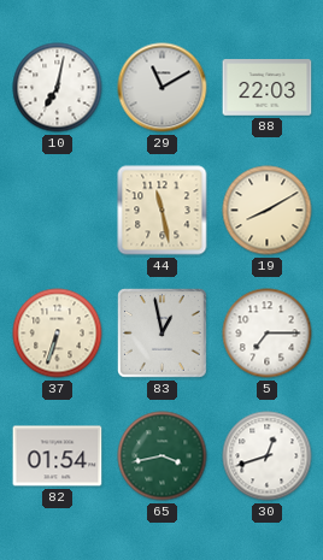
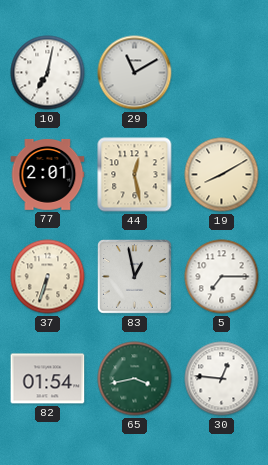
88: 22:03 -> none (268, 88)
77: none -> 2:01 (48, 174)
44: 11:28 -> 12:28 (135, 175)
30: 12:42 -> 12:46 (222, 379)
